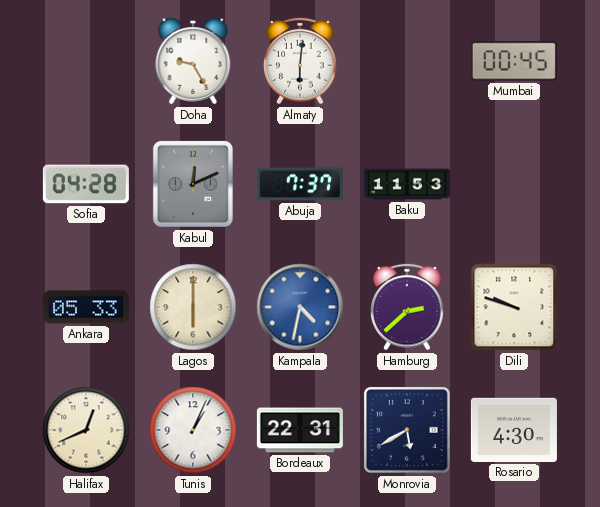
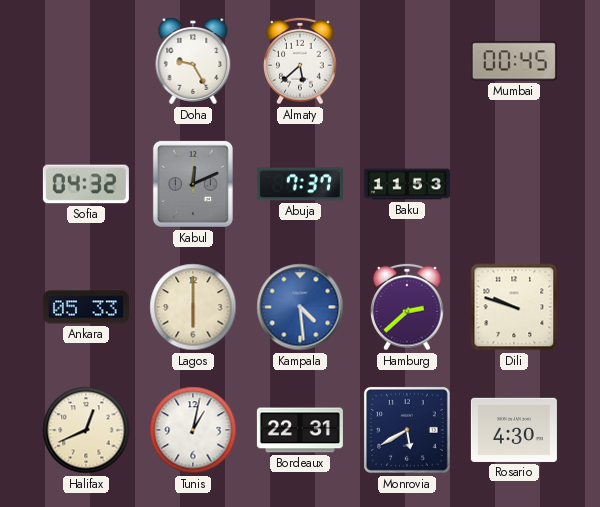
Almaty: 6:01 -> 5:38 (300, 61)
Sofia: 04:28 -> 04:32 (86, 184)
Kampala: 4:32 -> 4:29 (300, 307)
Tunis: 1:04 -> 1:02 (193, 430)
